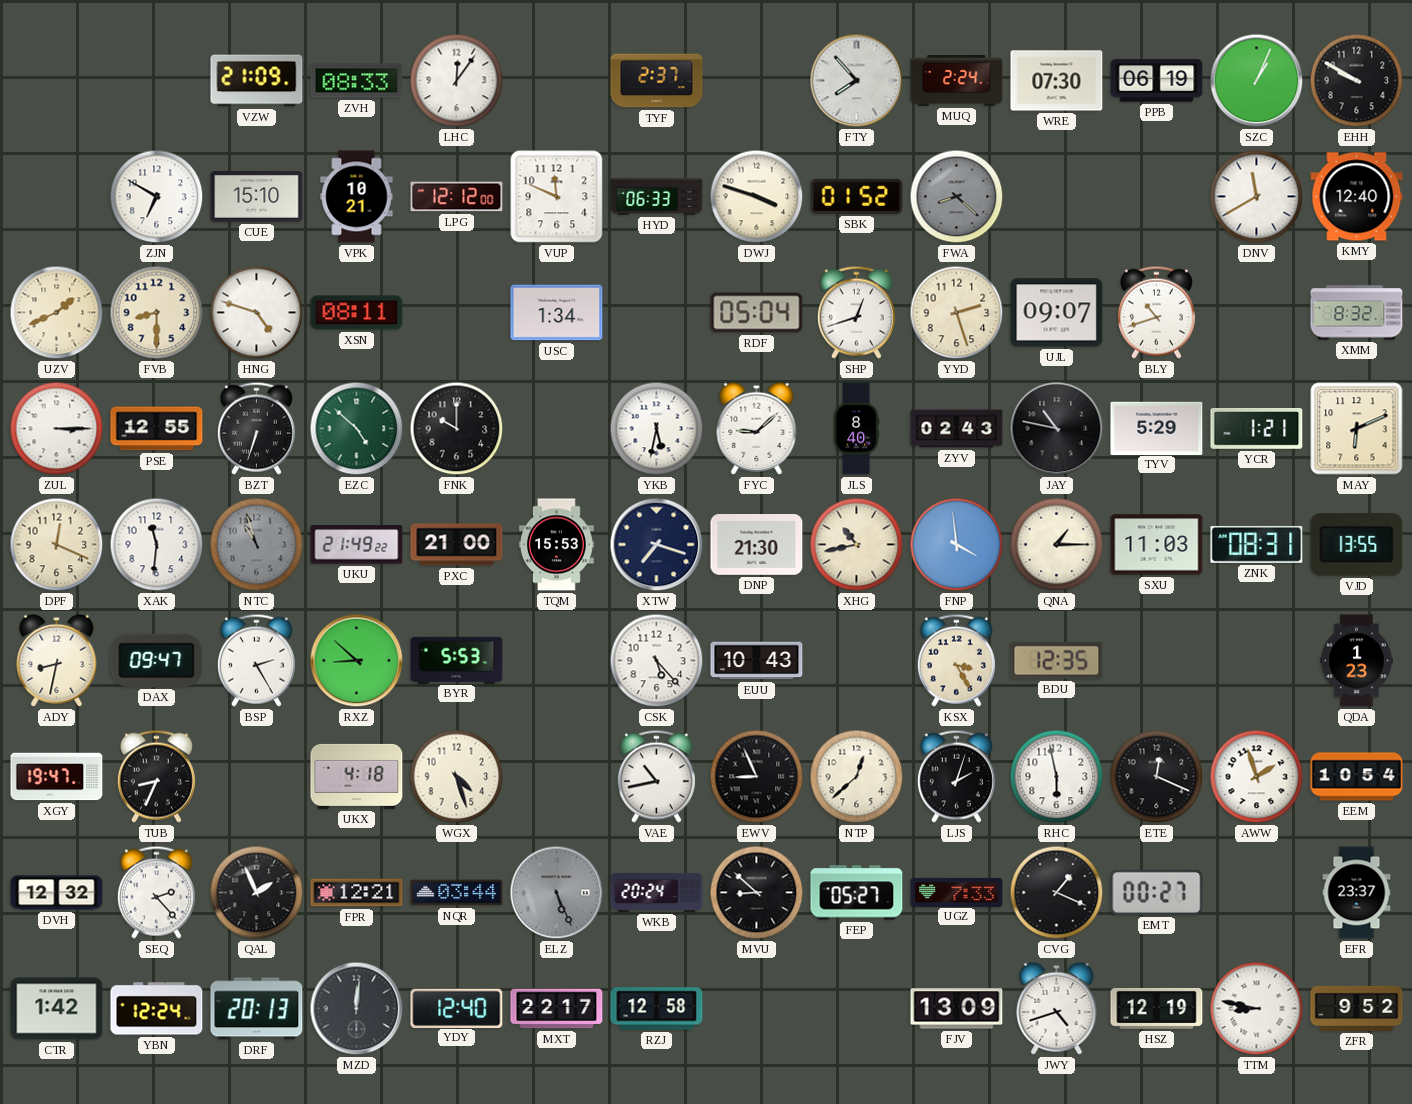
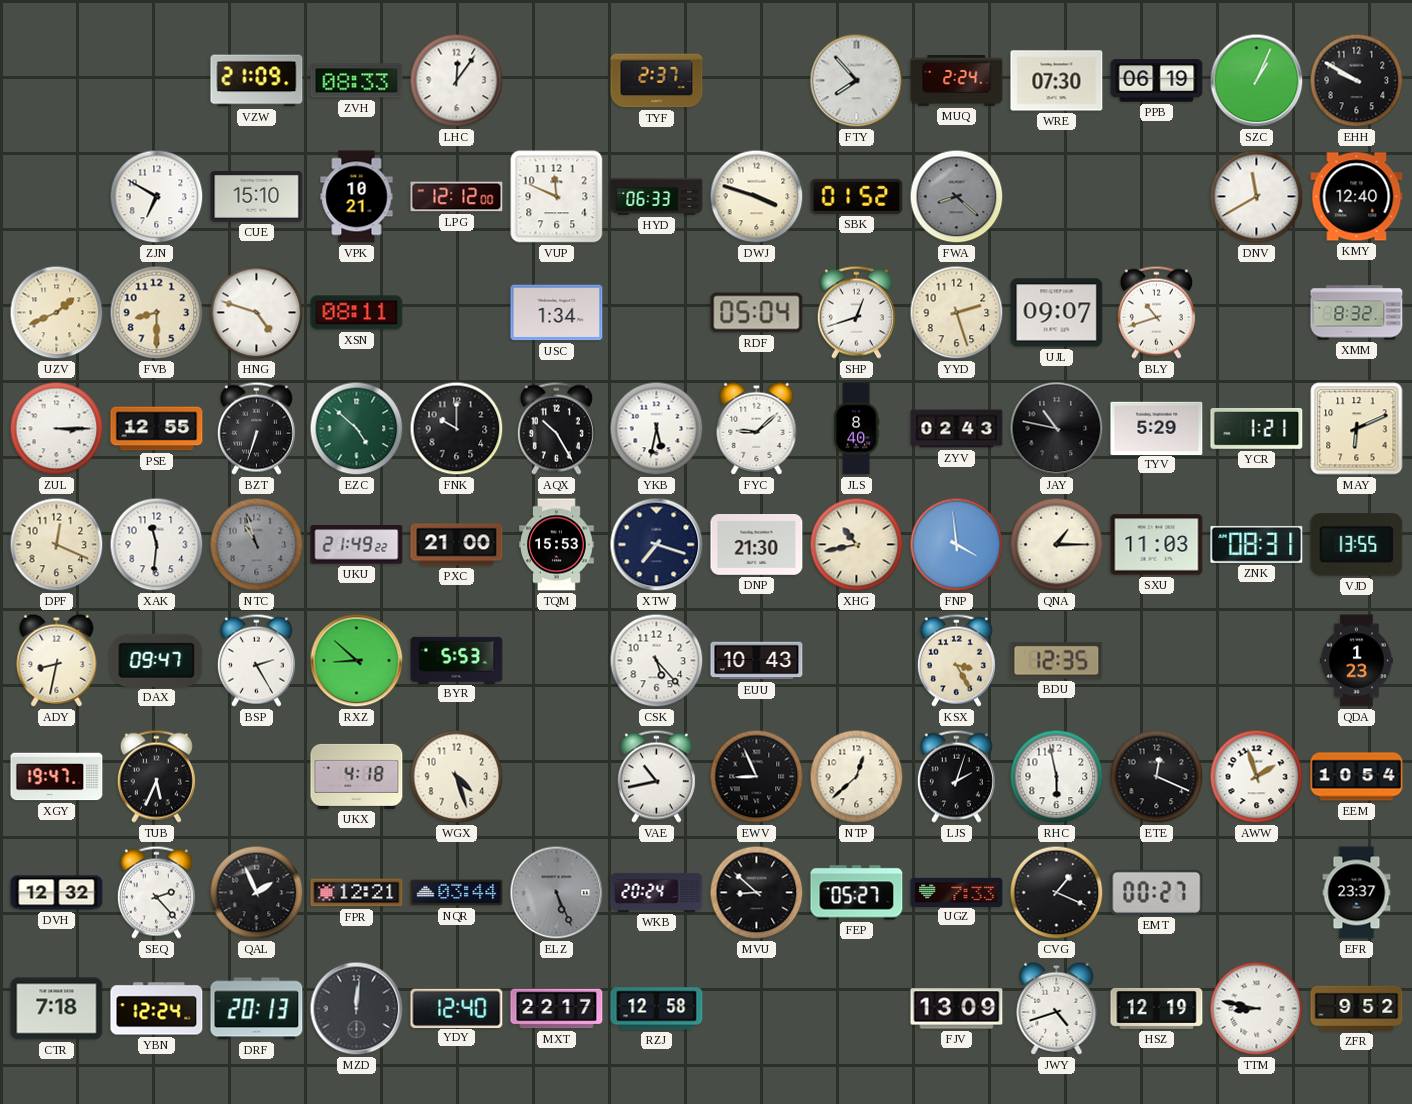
AQX: none -> 10:25 (556, 428)
TUB: 8:34 -> 5:34 (156, 776)
CTR: 1:42 -> 7:18 (57, 1009)
